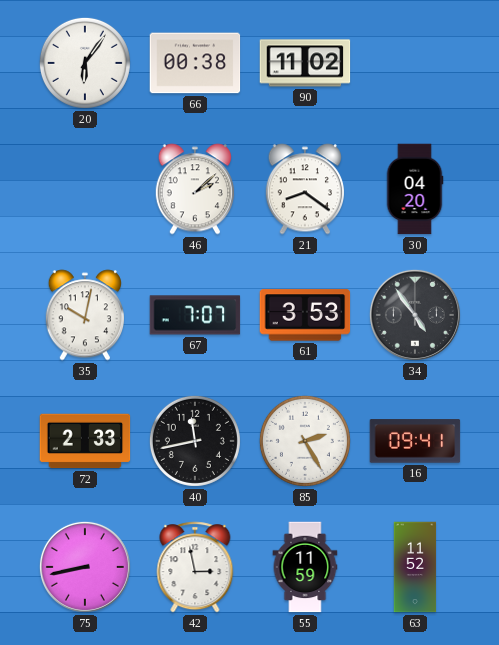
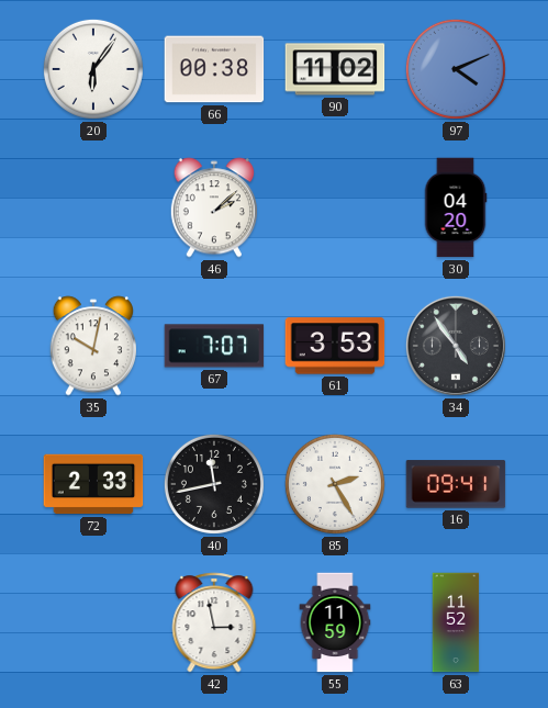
97: none -> 4:11 (456, 69)
21: 8:21 -> none (304, 189)
75: 8:43 -> none (85, 567)
